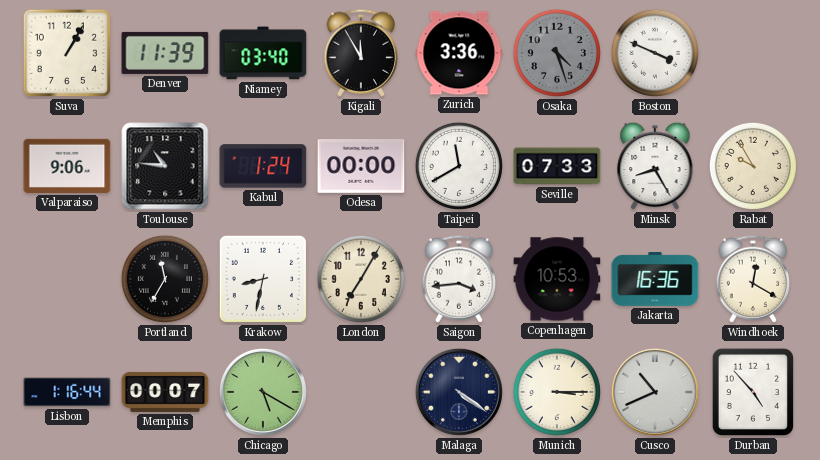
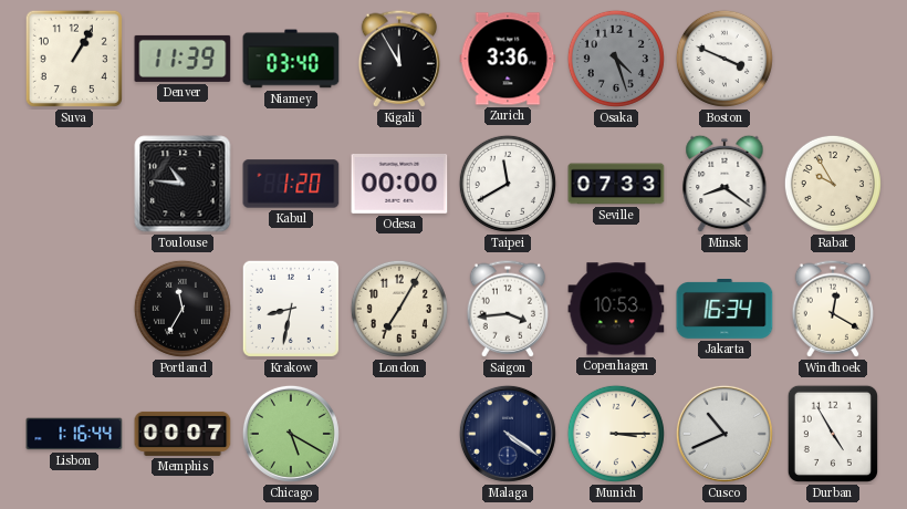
Valparaiso: 9:06 -> none (67, 166)
Kabul: 1:24 -> 1:20 (291, 184)
Minsk: 8:25 -> 8:21 (724, 184)
Jakarta: 16:36 -> 16:34 (724, 310)
Durban: 4:53 -> 4:55 (833, 434)
